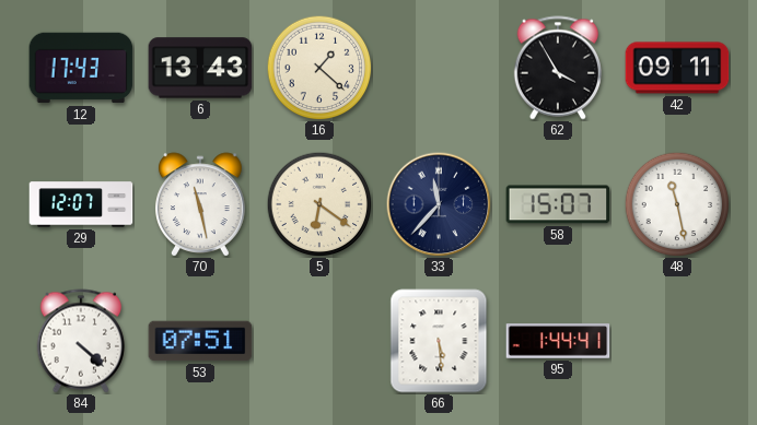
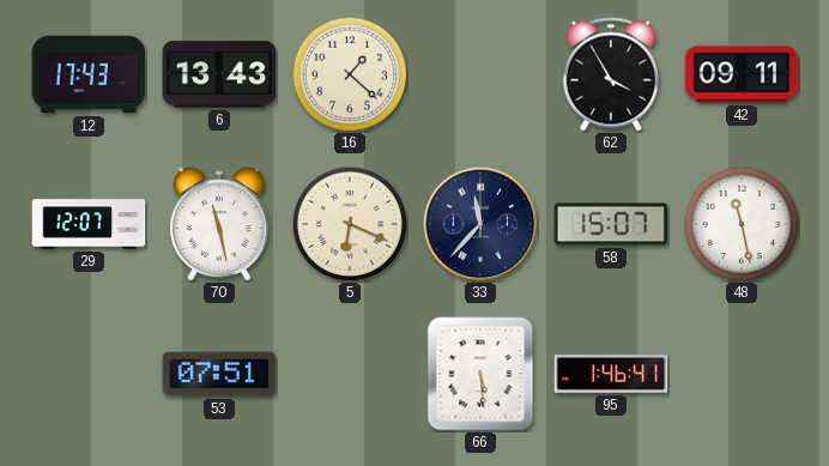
5: 6:21 -> 6:19 (350, 224)
84: 4:22 -> none (81, 341)
95: 1:44 -> 1:46 (611, 374)
